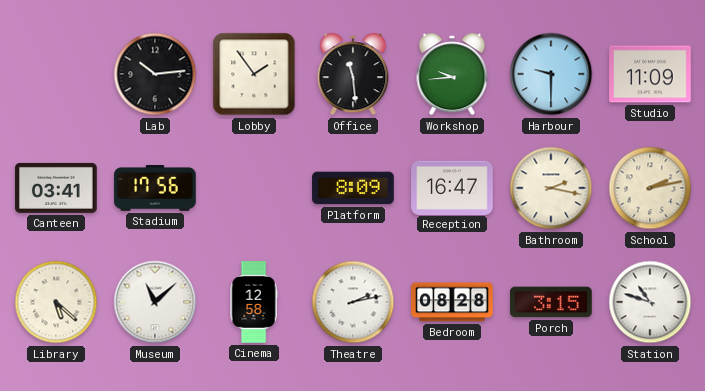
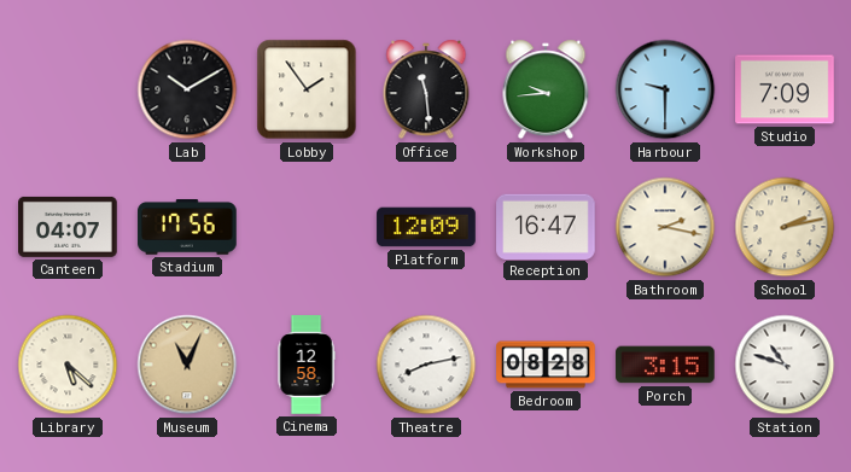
Lab: 10:14 -> 10:10 (187, 89)
Studio: 11:09 -> 7:09 (785, 89)
Canteen: 03:41 -> 04:07 (68, 227)
Platform: 8:09 -> 12:09 (426, 227)
Museum: 11:08 -> 11:04 (187, 365)
Museum dial: white -> champagne (187, 365)
Theatre: 2:13 -> 8:13 (426, 365)
